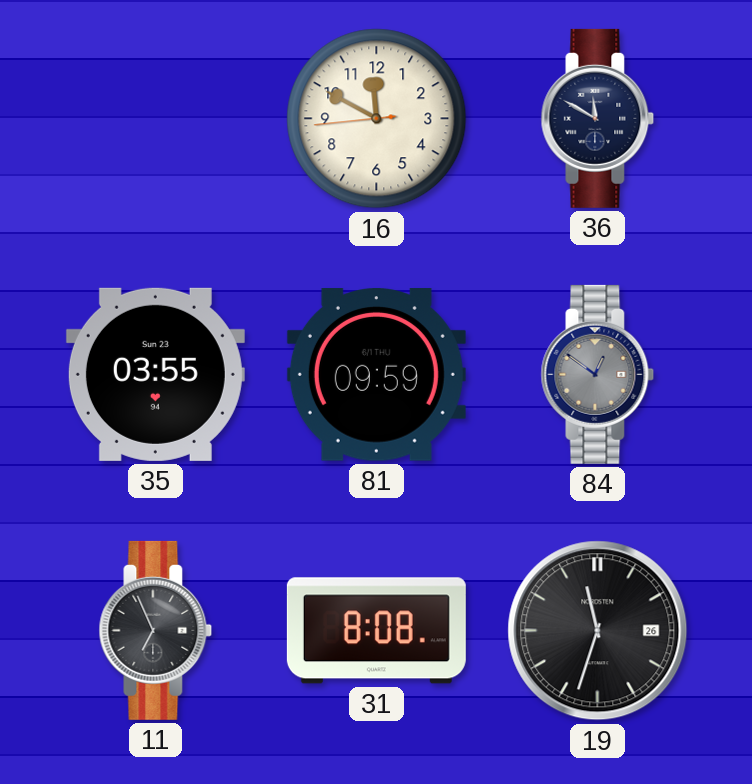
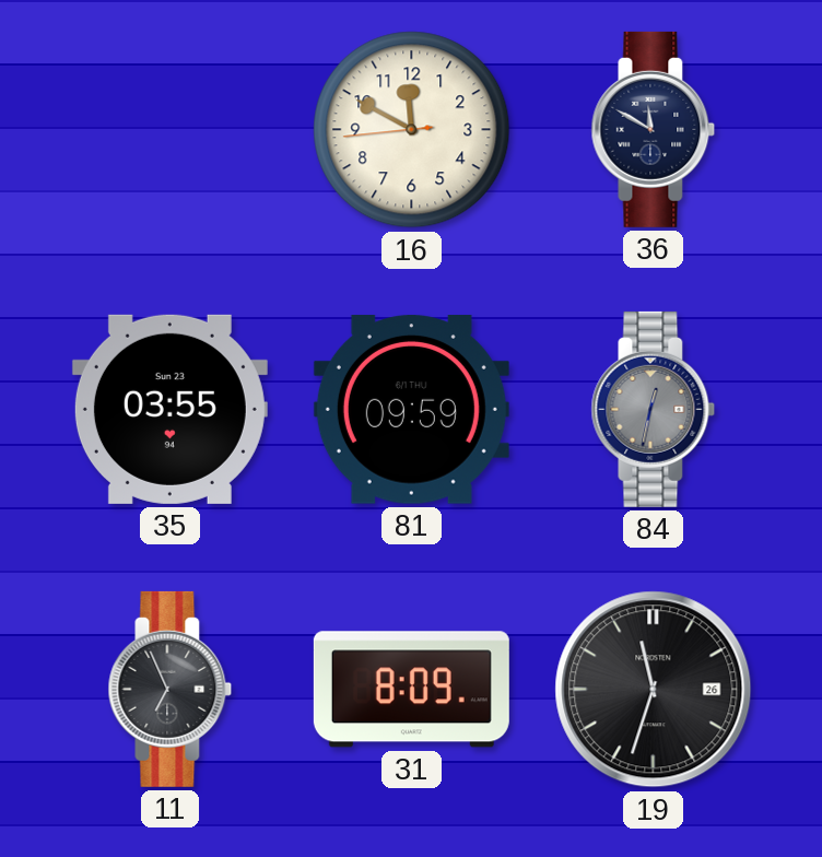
84: 12:51 -> 12:32 (654, 409)
31: 8:08 -> 8:09 (411, 690)
